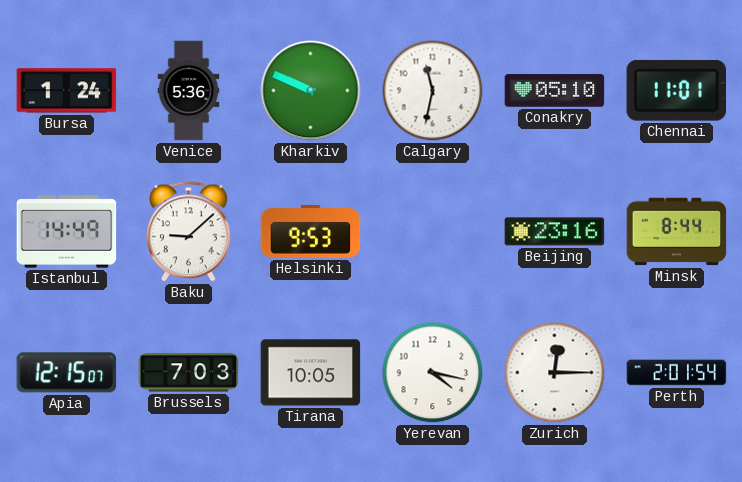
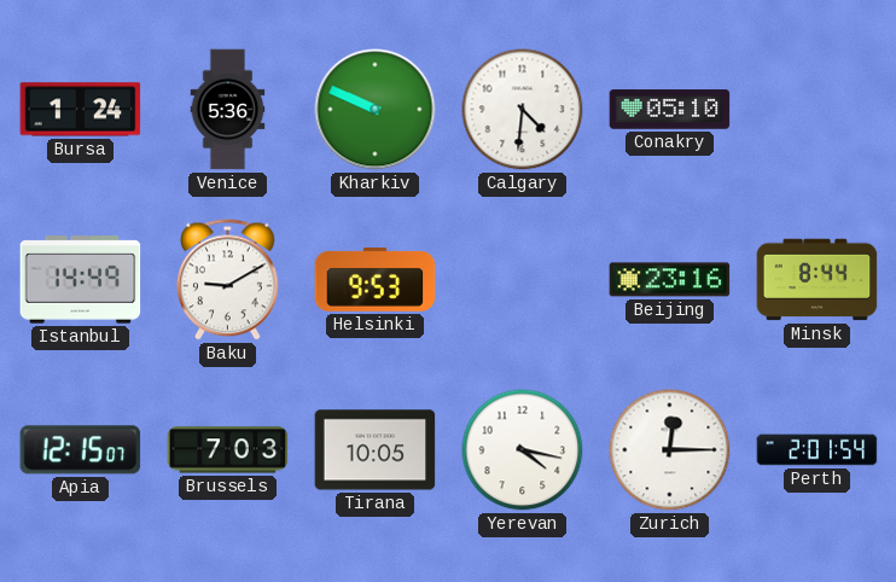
Calgary: 11:32 -> 4:31 (523, 110)
Chennai: 11:01 -> none (676, 90)
Baku: 9:08 -> 9:10 (228, 280)
